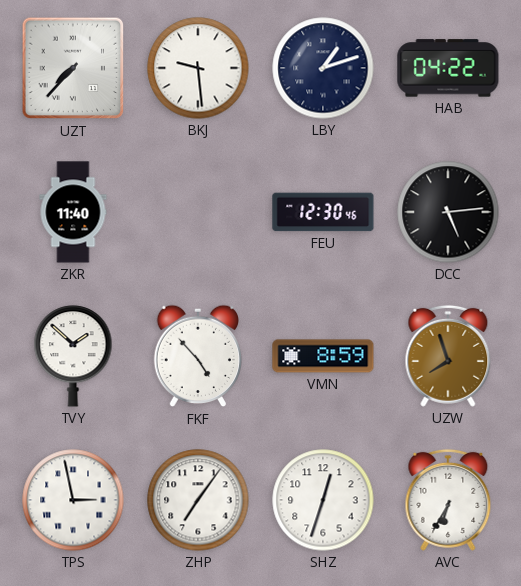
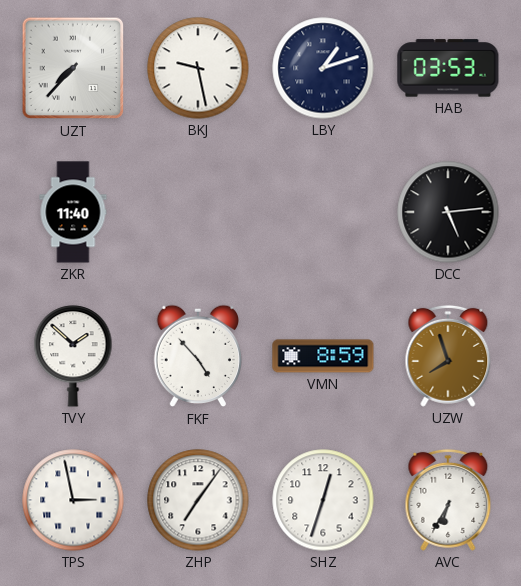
BKJ: 9:29 -> 9:28 (198, 68)
HAB: 04:22 -> 03:53 (448, 68)
FEU: 12:30 -> none (323, 212)
